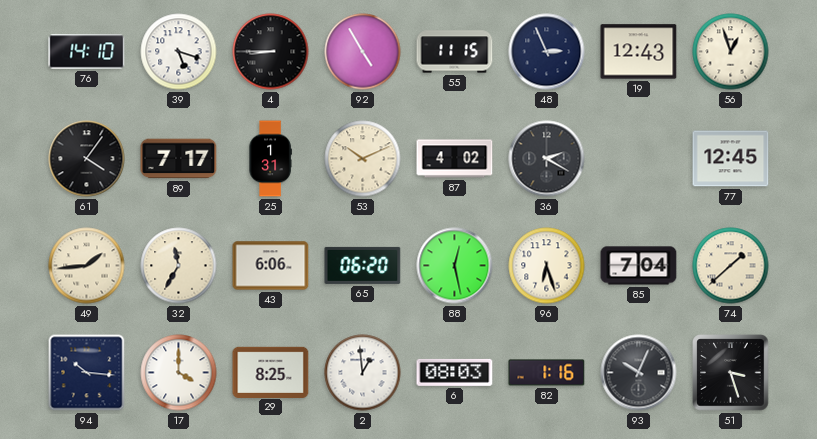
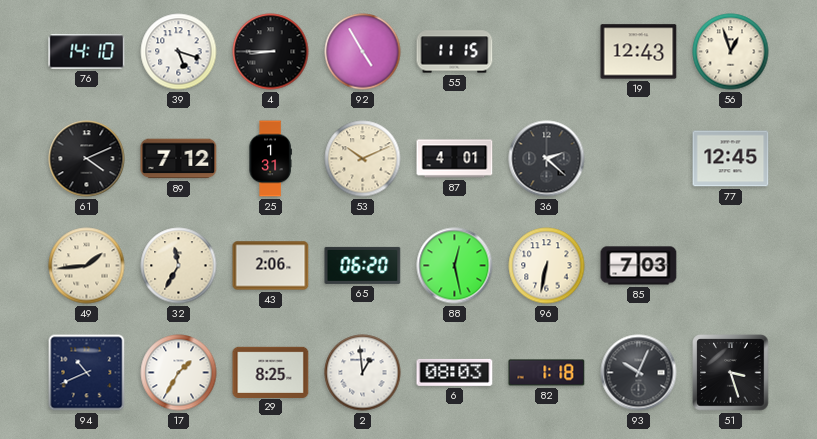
48: 2:56 -> none (547, 52)
61: 4:06 -> 4:11 (87, 159)
89: 7:17 -> 7:12 (179, 159)
87: 4:02 -> 4:01 (455, 159)
36: 2:20 -> 2:22 (547, 159)
43: 6:06 -> 2:06 (271, 266)
96: 6:27 -> 6:32 (547, 266)
85: 7:04 -> 7:03 (639, 266)
74: 1:38 -> none (731, 266)
94: 10:16 -> 10:41 (87, 373)
17: 4:00 -> 1:35 (179, 373)
82: 1:16 -> 1:18 (547, 373)
